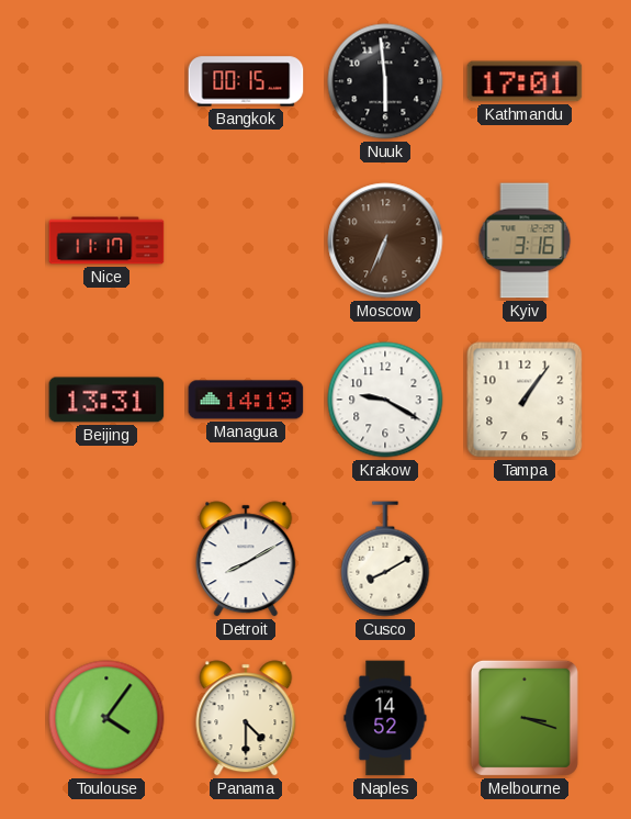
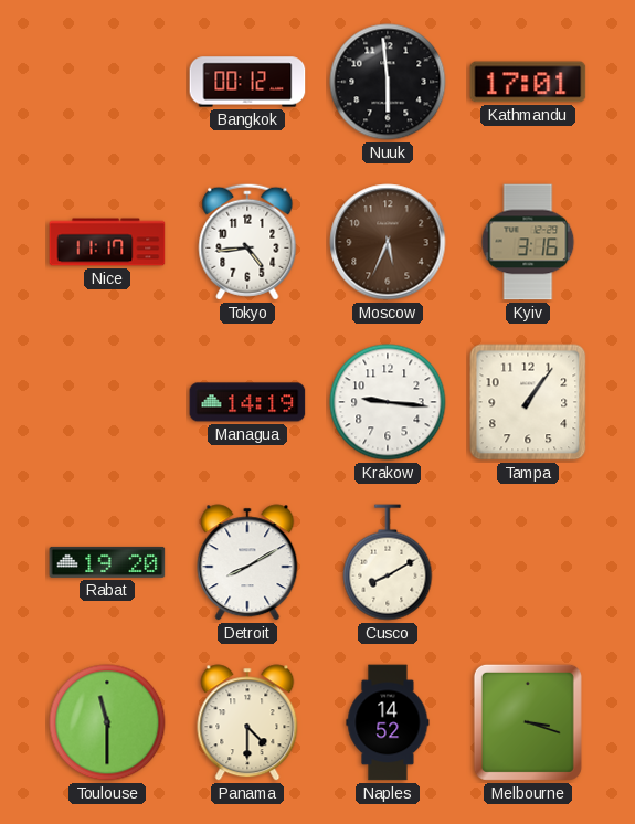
Bangkok: 00:15 -> 00:12 (247, 82)
Tokyo: none -> 4:44 (247, 242)
Moscow: 6:34 -> 5:34 (388, 242)
Beijing: 13:31 -> none (106, 400)
Krakow: 9:20 -> 9:16 (388, 402)
Rabat: none -> 19:20 (107, 562)
Toulouse: 4:06 -> 11:30 (107, 722)
